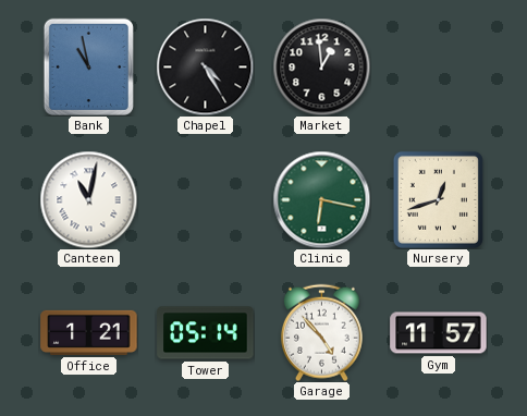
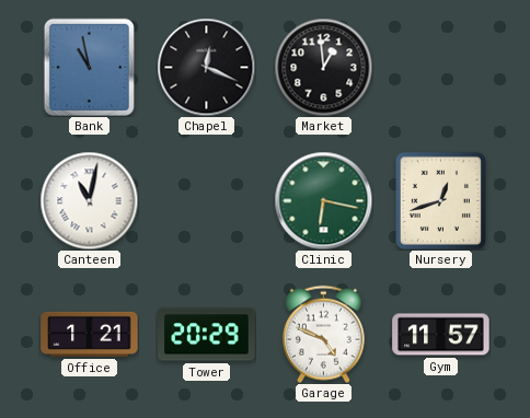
Chapel: 4:25 -> 12:19 (206, 67)
Tower: 05:14 -> 20:29 (207, 335)
Garage: 4:53 -> 4:49 (323, 334)
